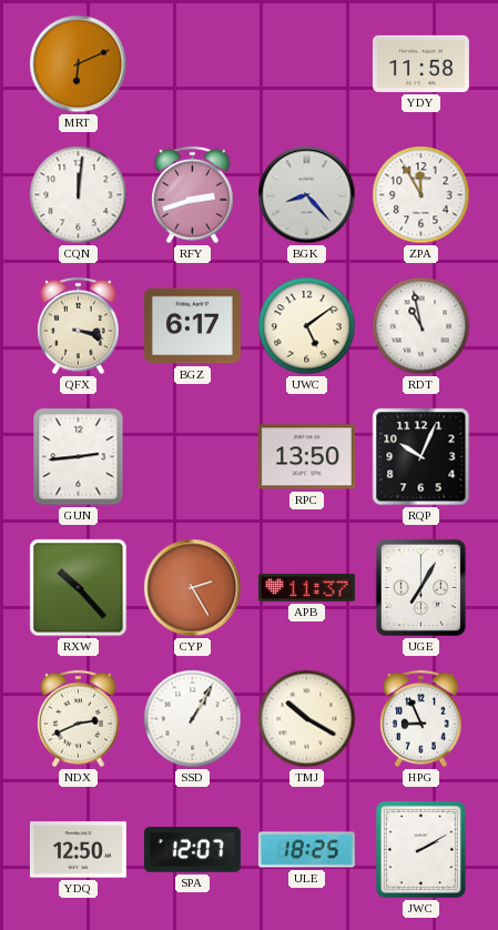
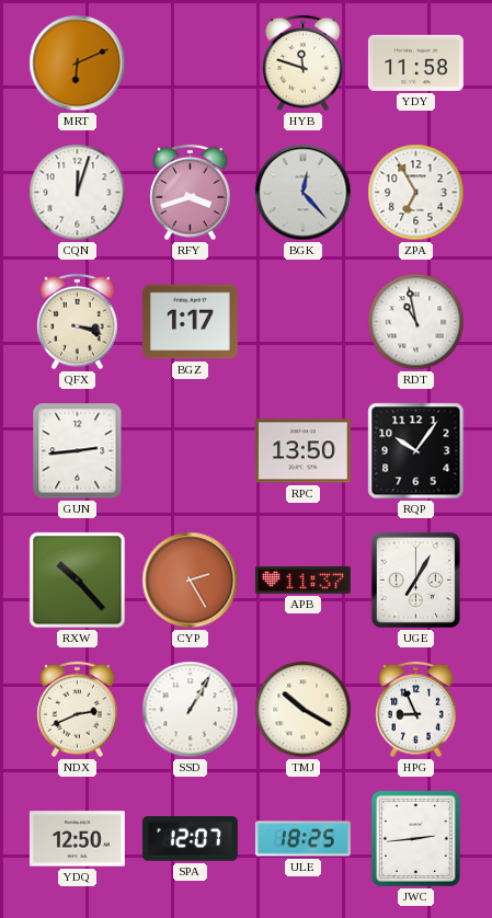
HYB: none -> 11:48 (304, 64)
CQN: 12:01 -> 12:03 (78, 193)
RFY: 2:42 -> 3:42 (191, 193)
BGK: 8:23 -> 12:23 (304, 193)
ZPA: 11:55 -> 6:55 (416, 193)
BGZ: 6:17 -> 1:17 (190, 322)
UWC: 5:09 -> none (307, 326)
RQP: 10:04 -> 10:06 (416, 451)
JWC: 2:10 -> 2:44 (415, 838)
